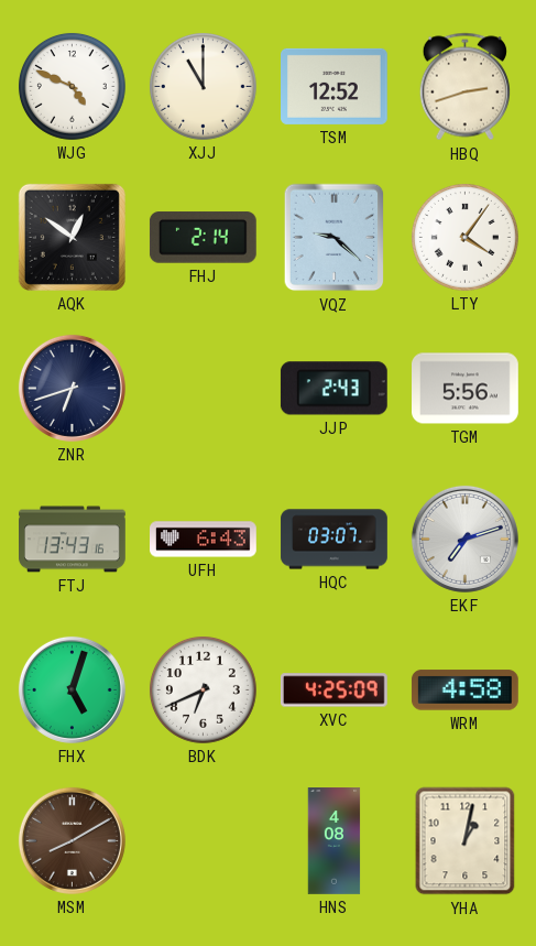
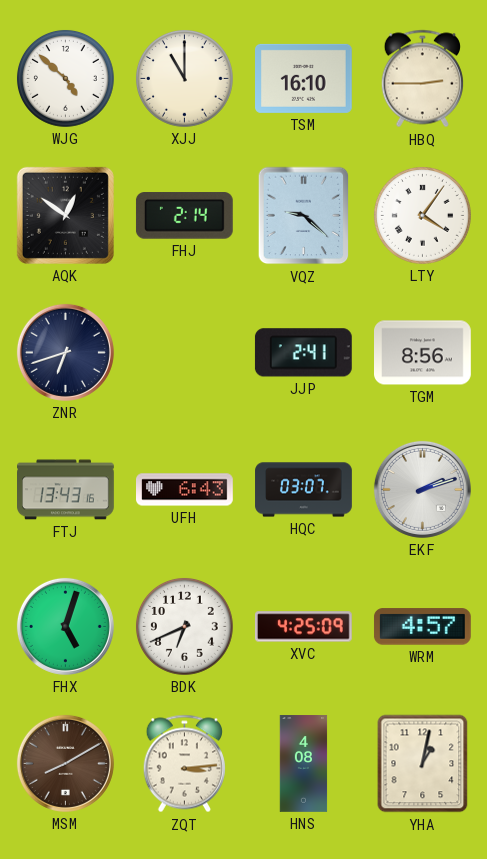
WJG: 4:49 -> 4:52 (65, 78)
TSM: 12:52 -> 16:10 (304, 78)
HBQ: 2:42 -> 2:45 (422, 79)
JJP: 2:43 -> 2:41 (303, 353)
TGM: 5:56 -> 8:56 (423, 353)
EKF: 7:12 -> 2:12 (422, 489)
WRM: 4:58 -> 4:57 (422, 627)
ZQT: none -> 3:14 (184, 764)
